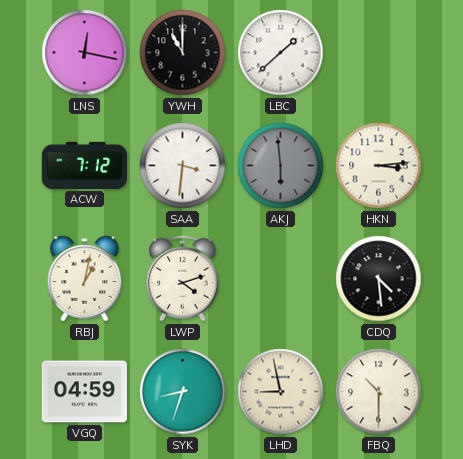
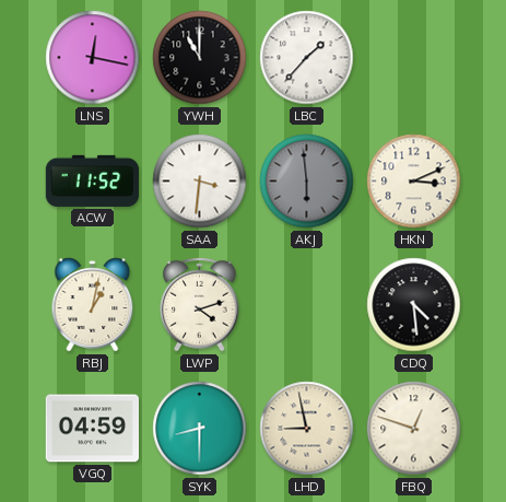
LBC: 1:38 -> 1:37 (307, 58)
ACW: 7:12 -> 11:52 (92, 180)
HKN: 3:14 -> 3:11 (414, 182)
SYK: 8:33 -> 8:30 (200, 429)
FBQ: 10:30 -> 12:48 (414, 429)
